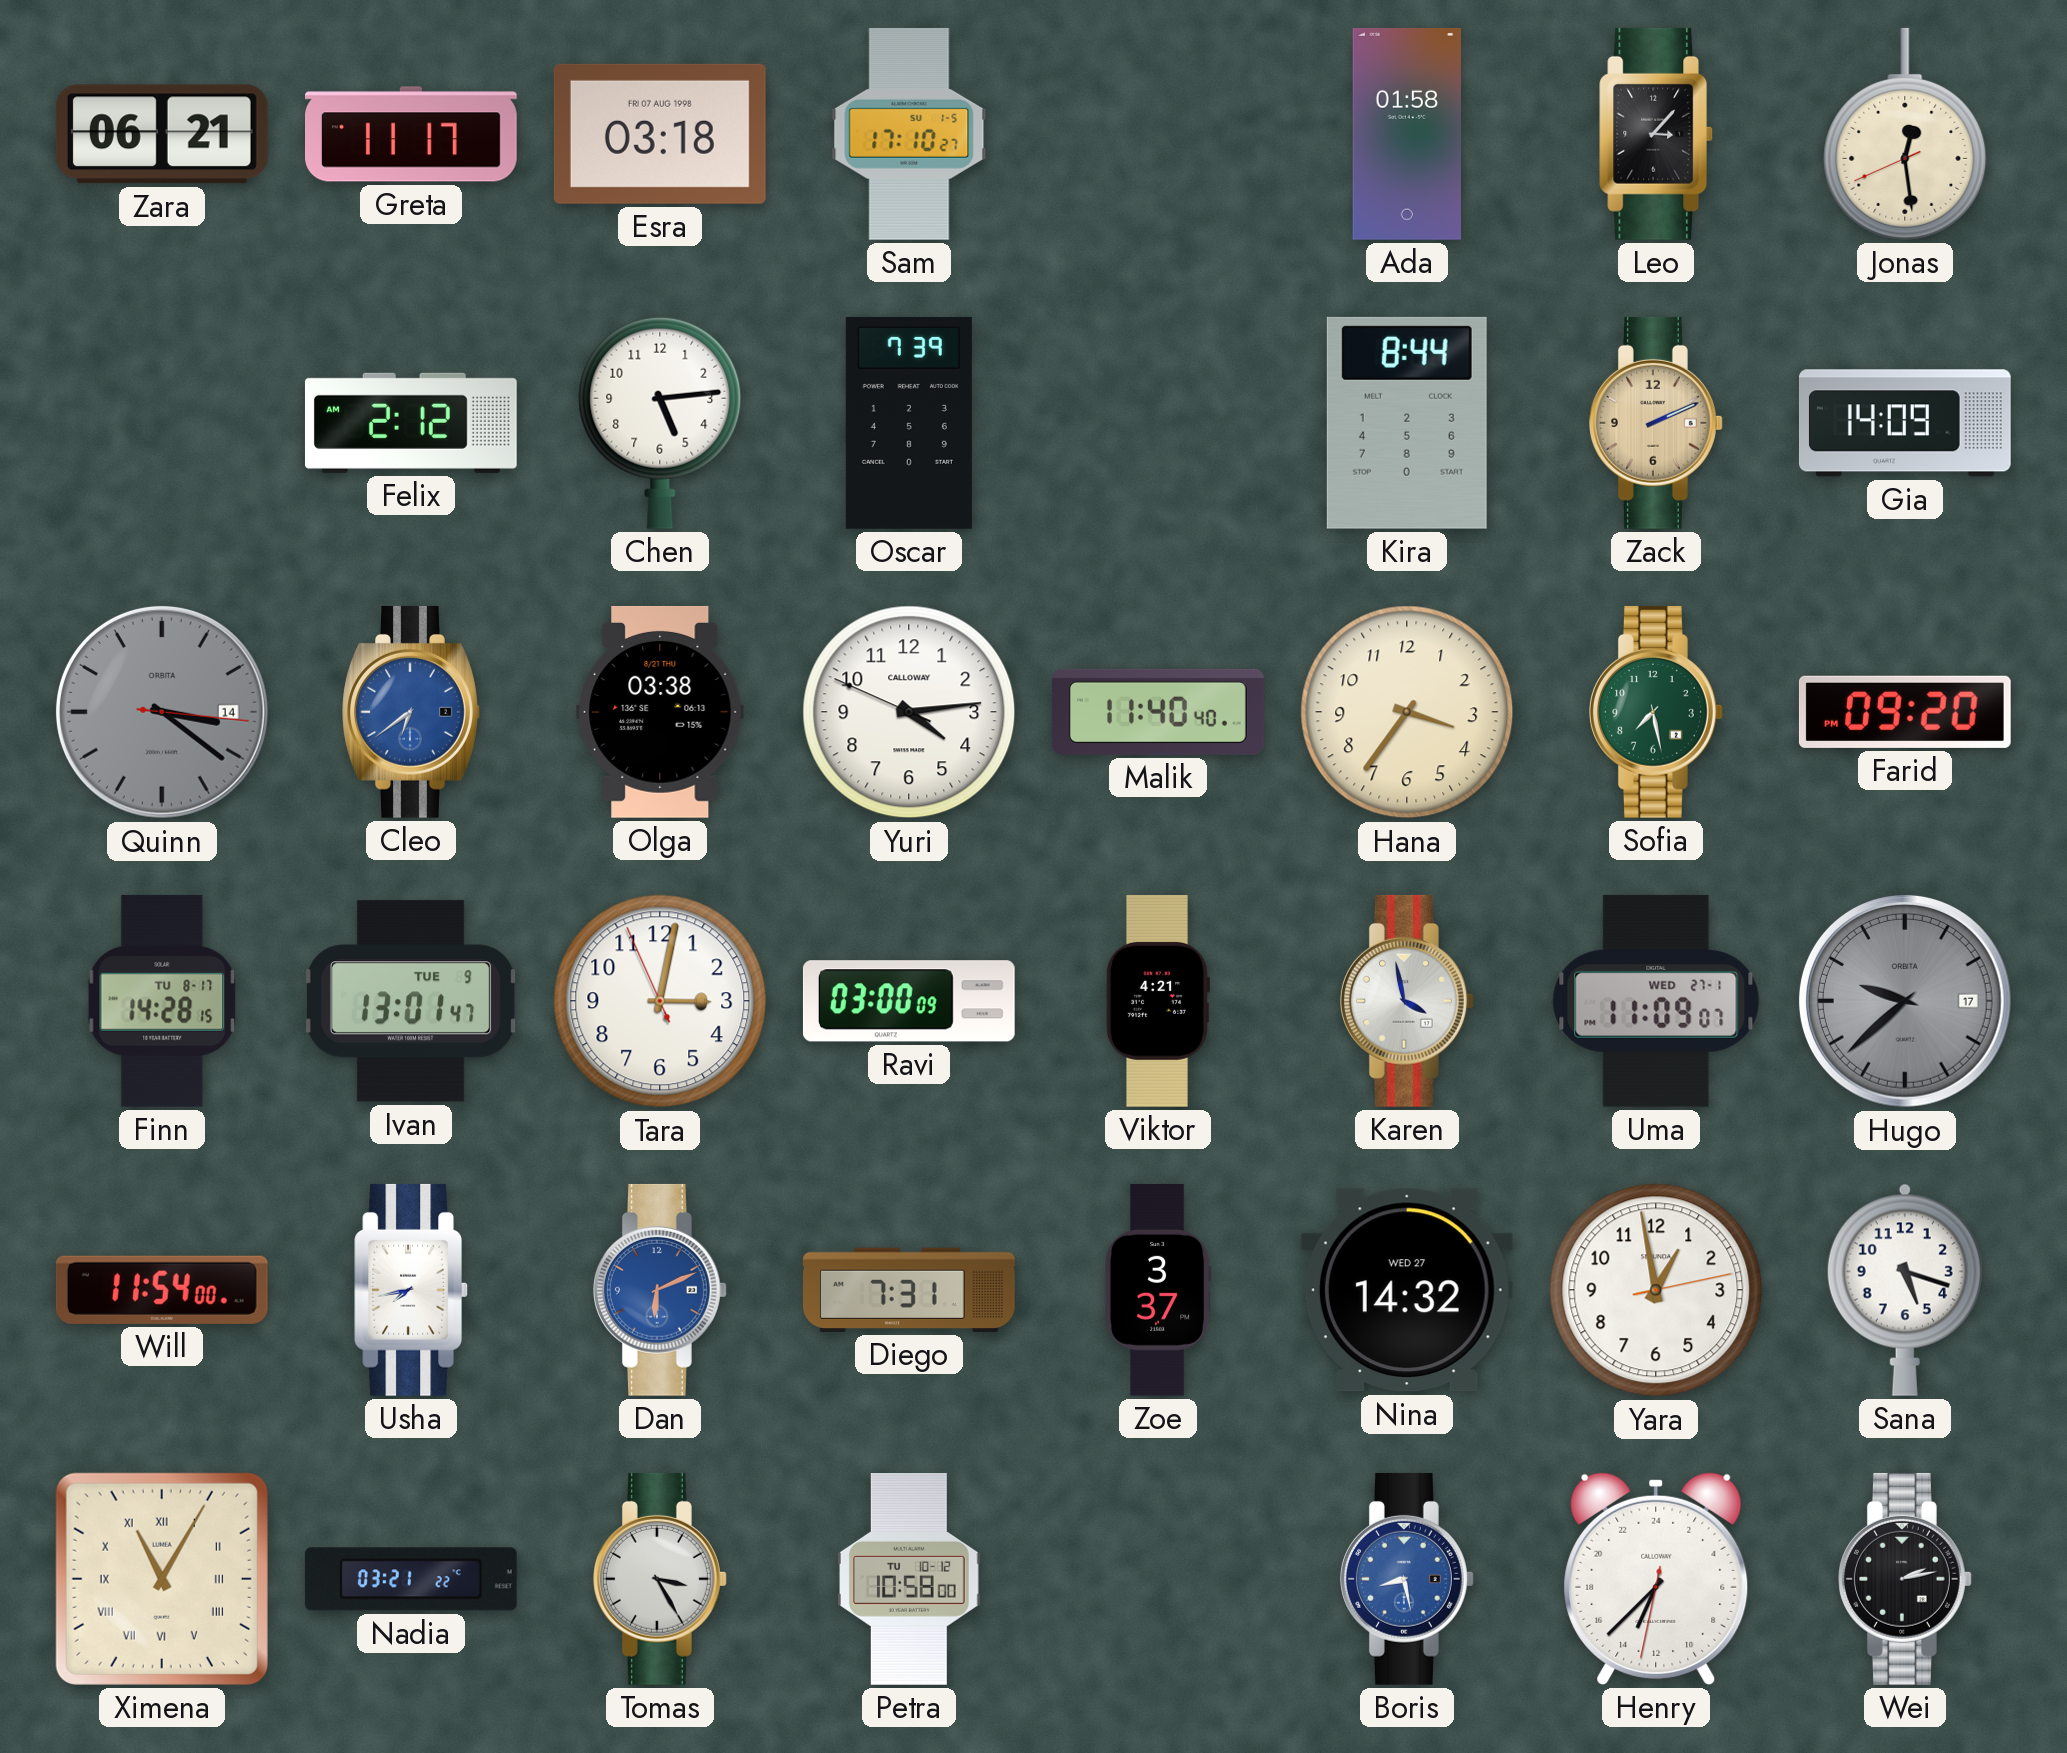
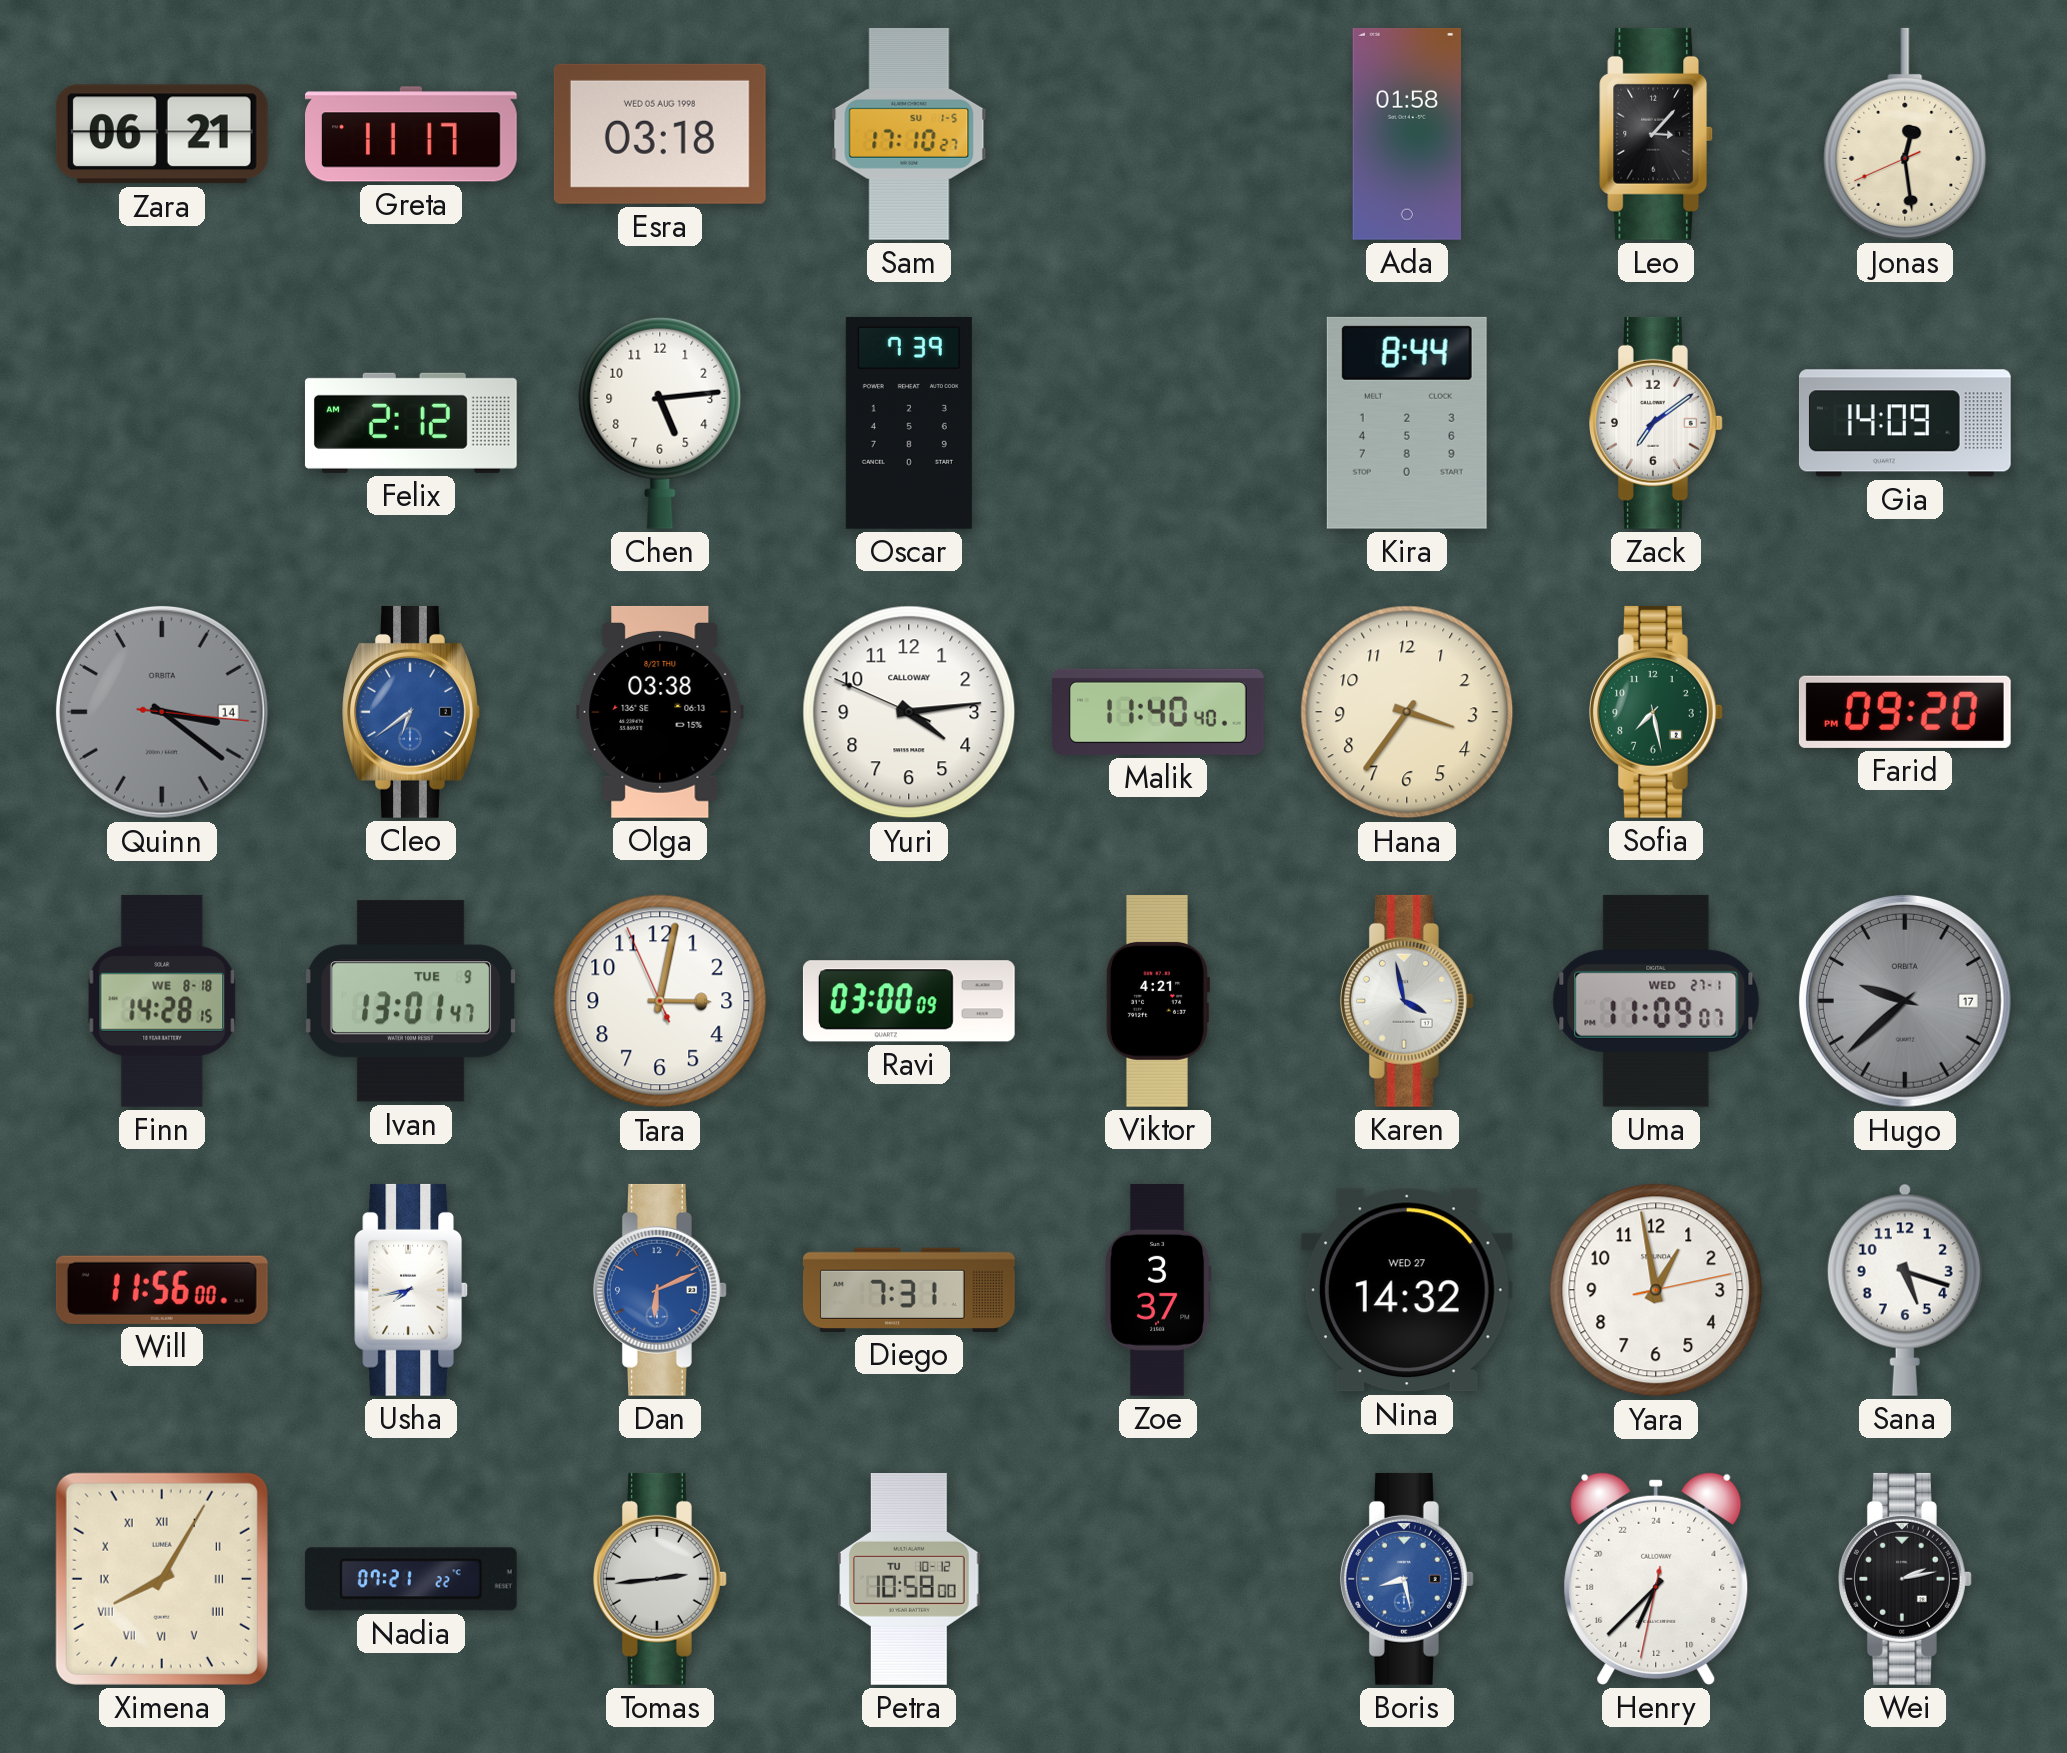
Esra date: FRI 07 AUG 1998 -> WED 05 AUG 1998 (660, 134)
Zack: 2:11 -> 7:09 (1657, 423)
Zack dial: champagne -> white (1657, 423)
Finn date: TU 8-17 -> WE 8-18 (162, 1001)
Will: 11:54 -> 11:56 (162, 1290)
Ximena: 11:05 -> 8:05 (162, 1579)
Nadia: 03:21 -> 07:21 (411, 1579)
Tomas: 3:25 -> 2:44 (661, 1579)
